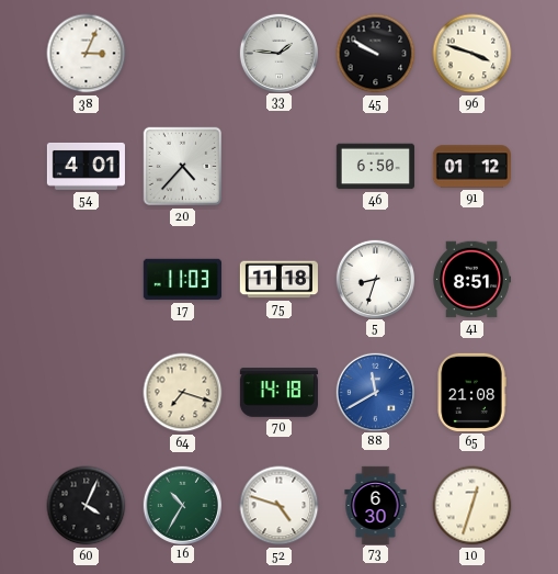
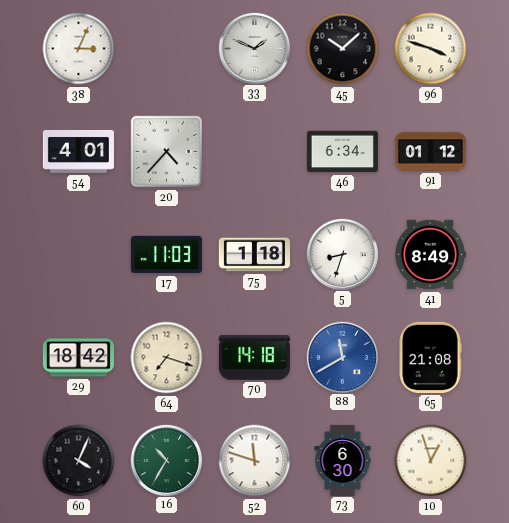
33: 1:46 -> 1:49 (254, 48)
45: 9:50 -> 10:08 (343, 49)
46: 6:50 -> 6:34 (342, 152)
75: 11:18 -> 1:18 (254, 255)
41: 8:51 -> 8:49 (431, 255)
29: none -> 18:42 (78, 358)
52: 4:48 -> 11:48 (255, 461)
10: 12:33 -> 12:57 (431, 461)
